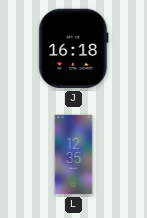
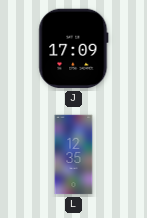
J: 16:18 -> 17:09 (74, 49)
